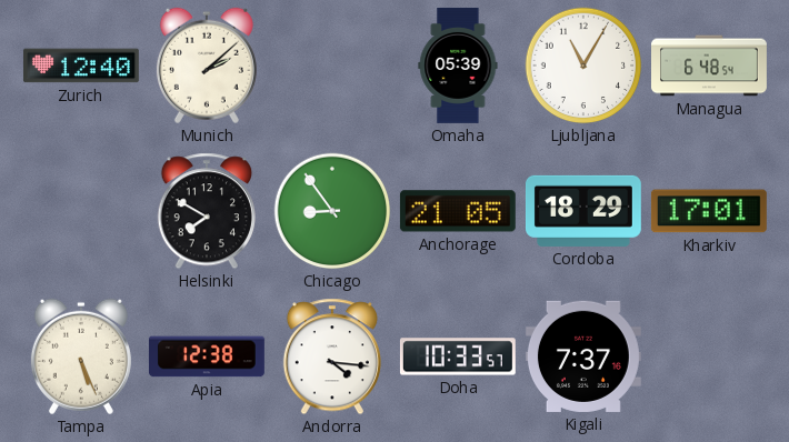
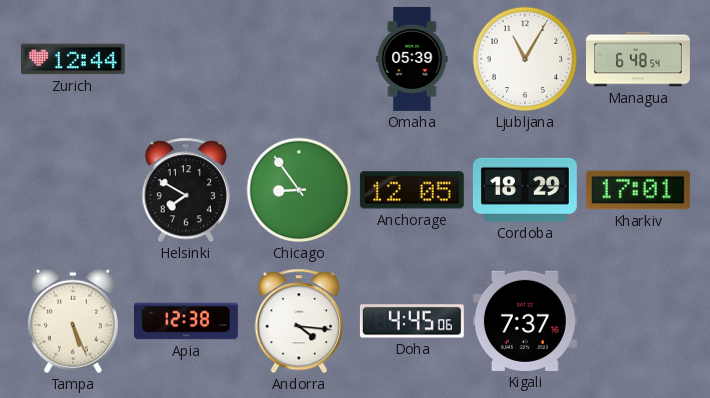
Zurich: 12:40 -> 12:44 (73, 59)
Munich: 2:08 -> none (207, 66)
Anchorage: 21:05 -> 12:05 (412, 190)
Doha: 10:33 -> 4:45 (412, 321)
